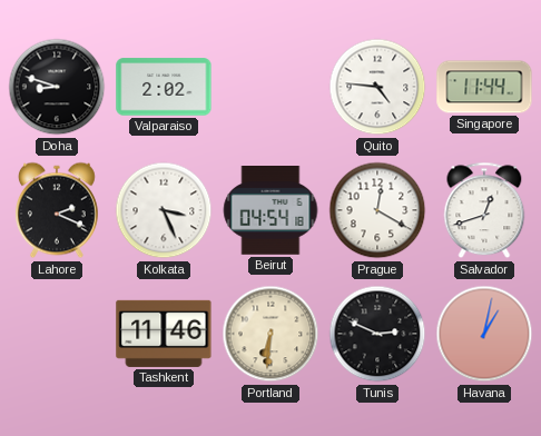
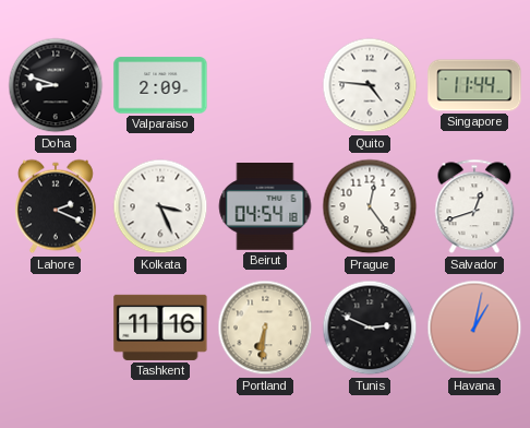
Valparaiso: 2:02 -> 2:09 (160, 85)
Prague: 12:20 -> 12:24 (370, 206)
Tashkent: 11:46 -> 11:16 (160, 328)
